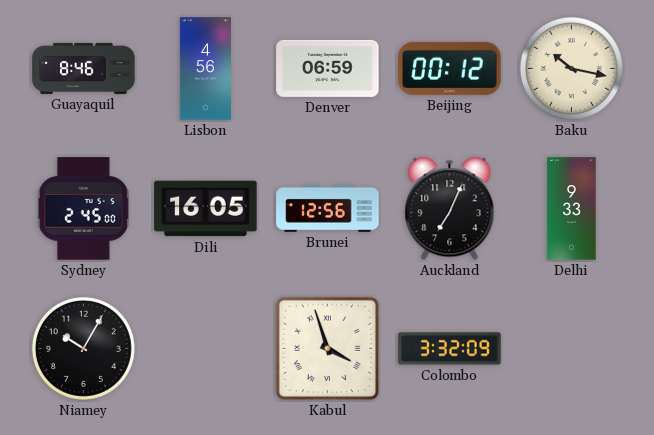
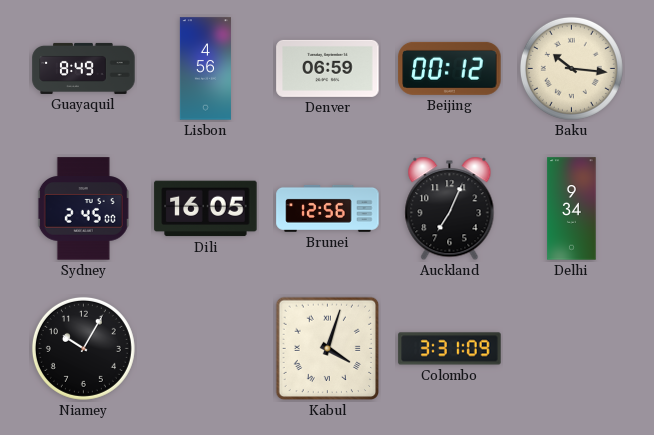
Guayaquil: 8:46 -> 8:49 (84, 68)
Baku: 10:17 -> 10:16 (571, 68)
Delhi: 9:33 -> 9:34 (572, 209)
Kabul: 3:57 -> 4:03 (328, 349)
Colombo: 3:32 -> 3:31 (450, 349)
